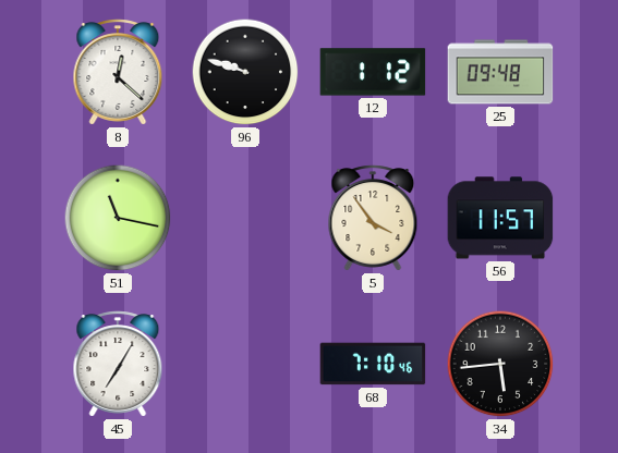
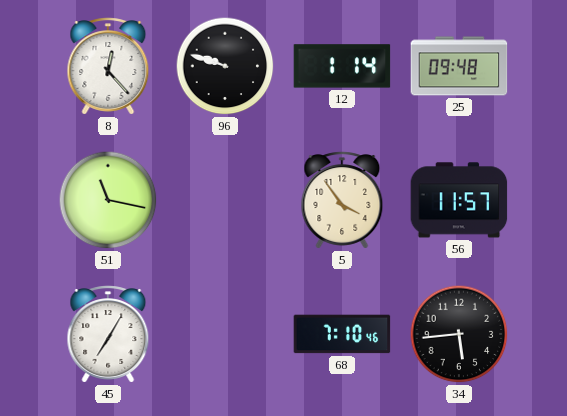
8: 12:22 -> 12:23 (108, 66)
12: 1:12 -> 1:14 (342, 66)
